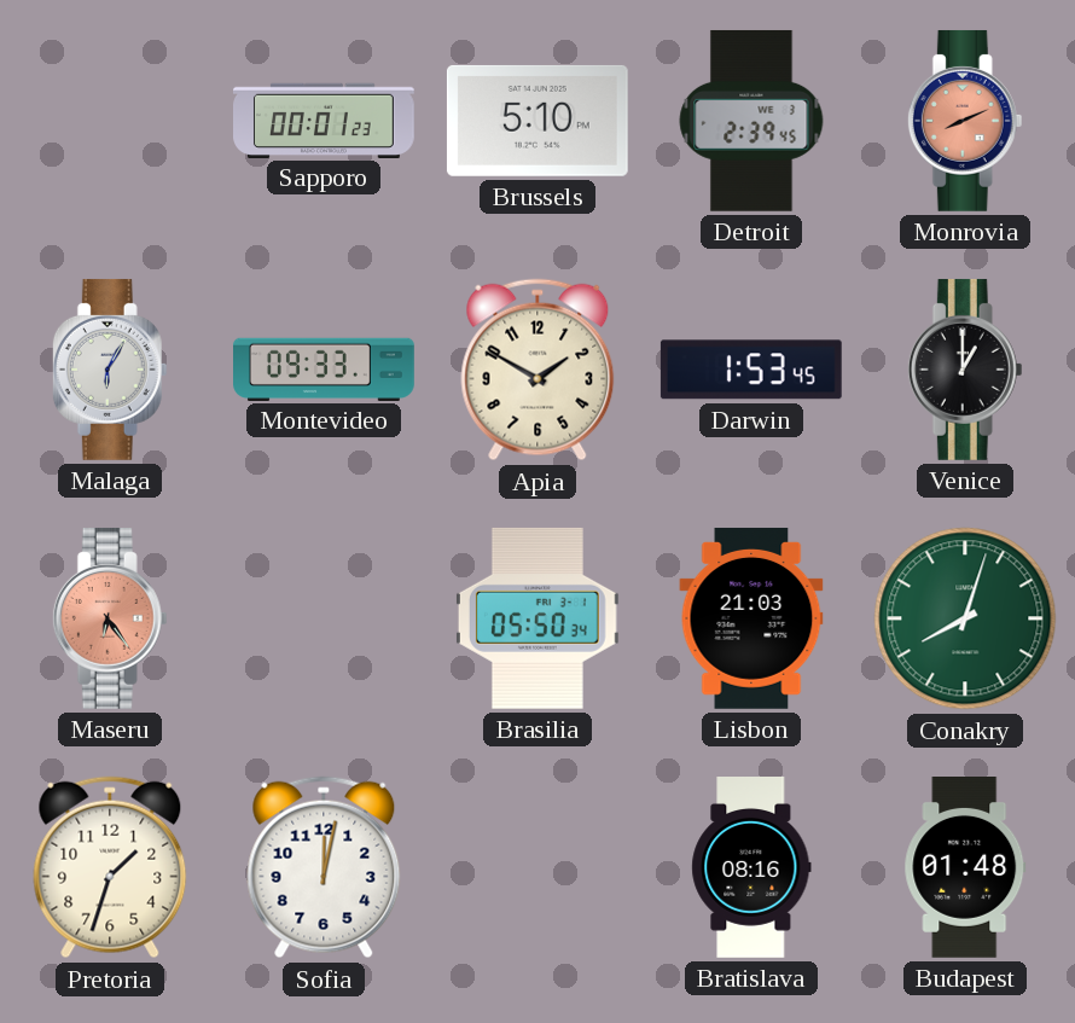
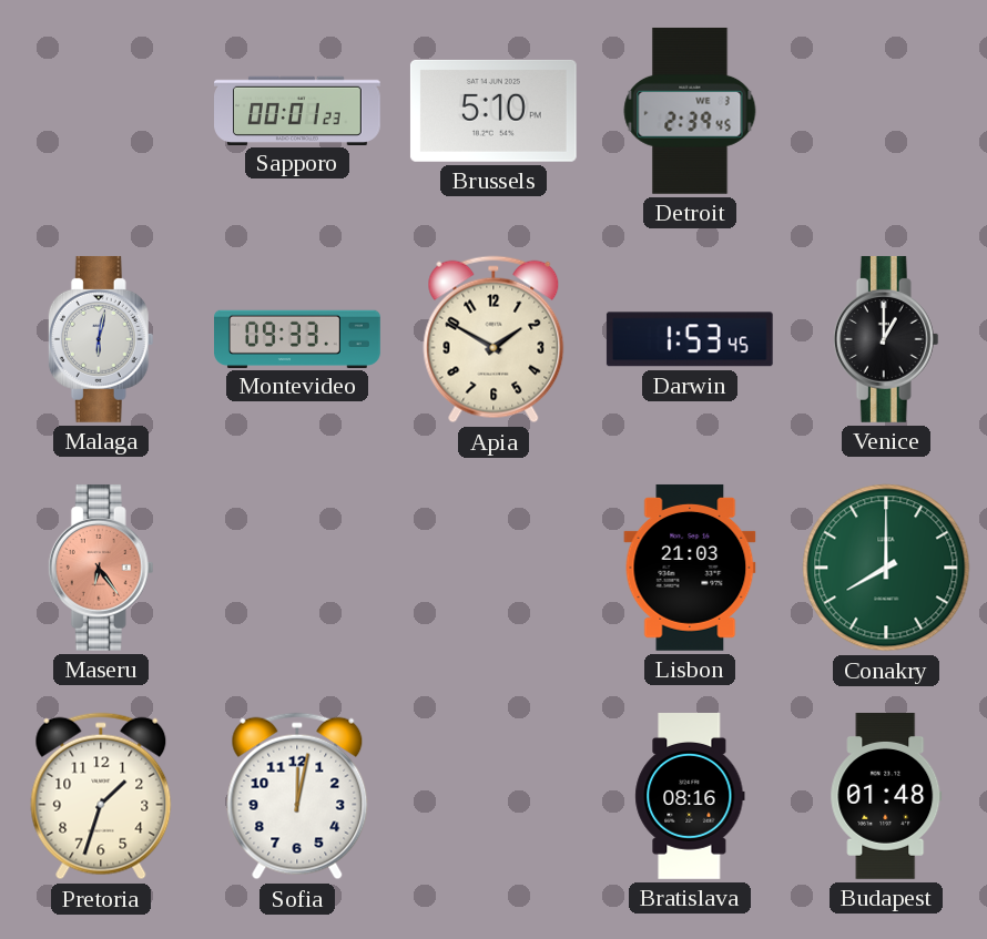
Monrovia: 8:11 -> none (965, 121)
Malaga: 6:05 -> 6:02 (101, 339)
Brasilia: 05:50 -> none (537, 618)
Conakry: 8:03 -> 8:00 (886, 568)
